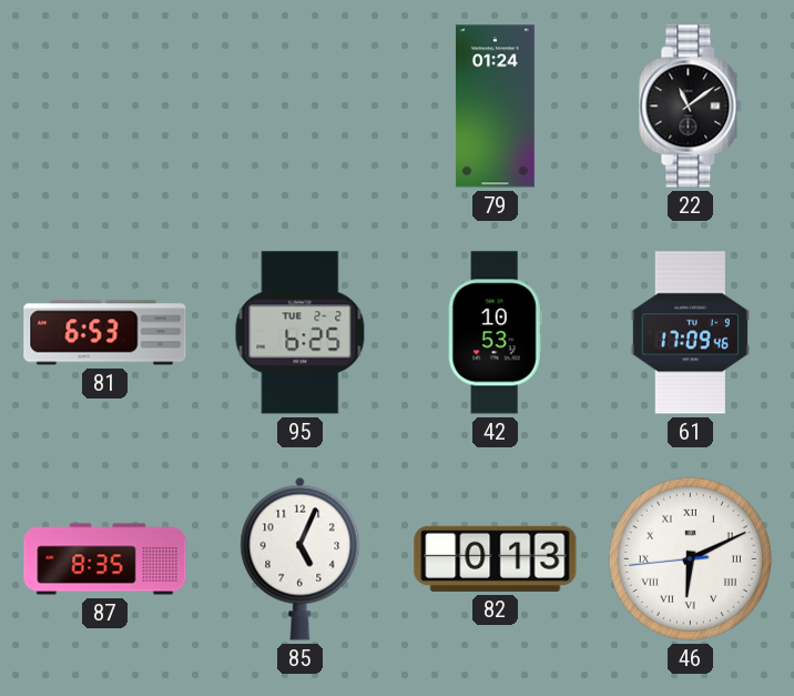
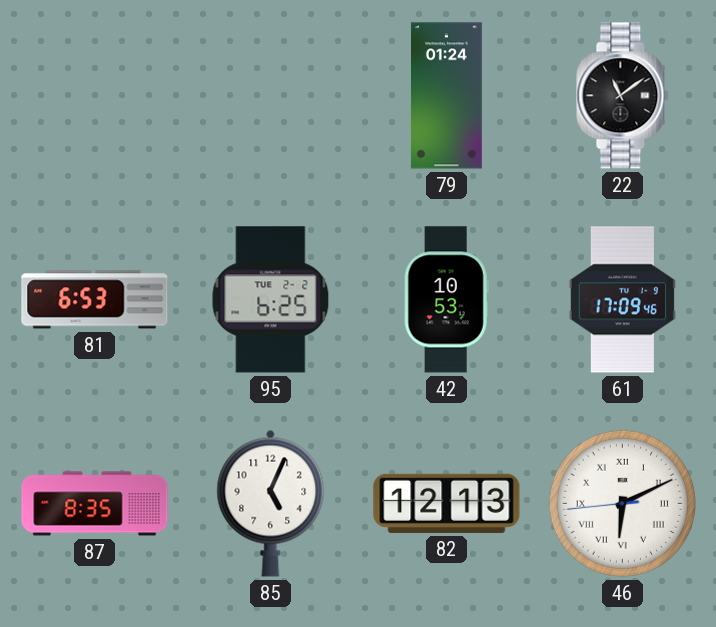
82: 0:13 -> 12:13 (447, 503)
